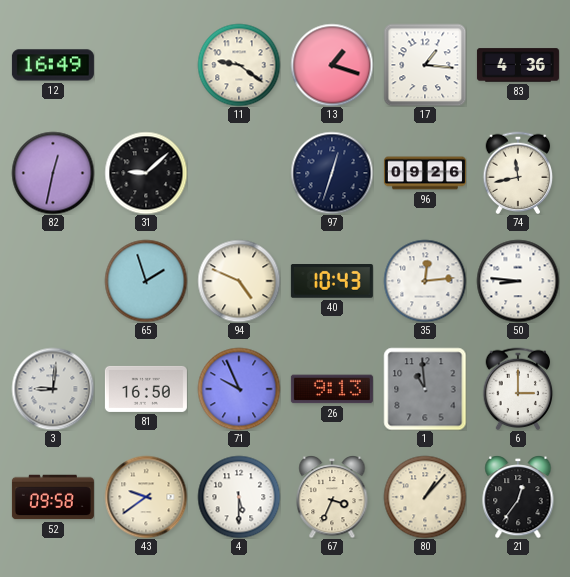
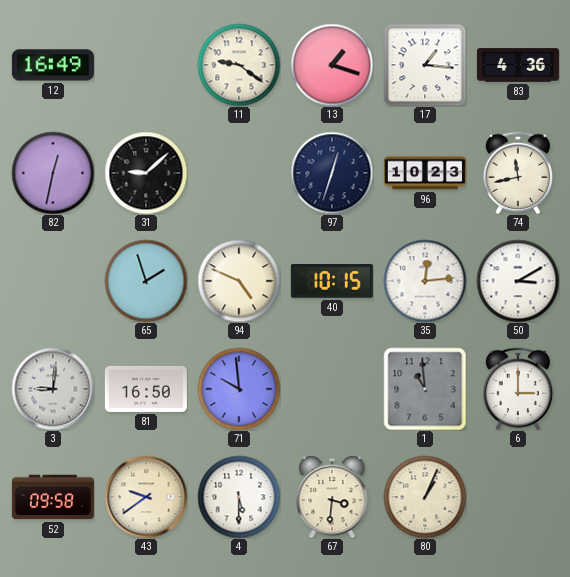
96: 09:26 -> 10:23 (425, 173)
40: 10:43 -> 10:15 (332, 282)
50: 8:46 -> 3:10 (518, 281)
71: 9:56 -> 9:59 (239, 389)
26: 9:13 -> none (332, 389)
67: 3:34 -> 3:31 (332, 497)
80: 1:07 -> 1:04 (425, 497)
21: 12:36 -> none (518, 497)
